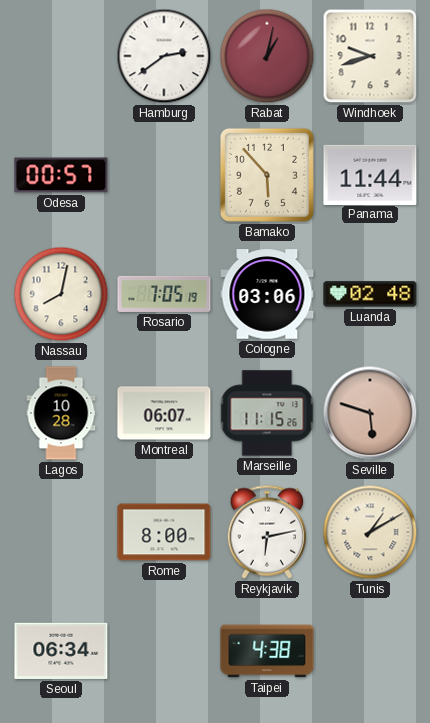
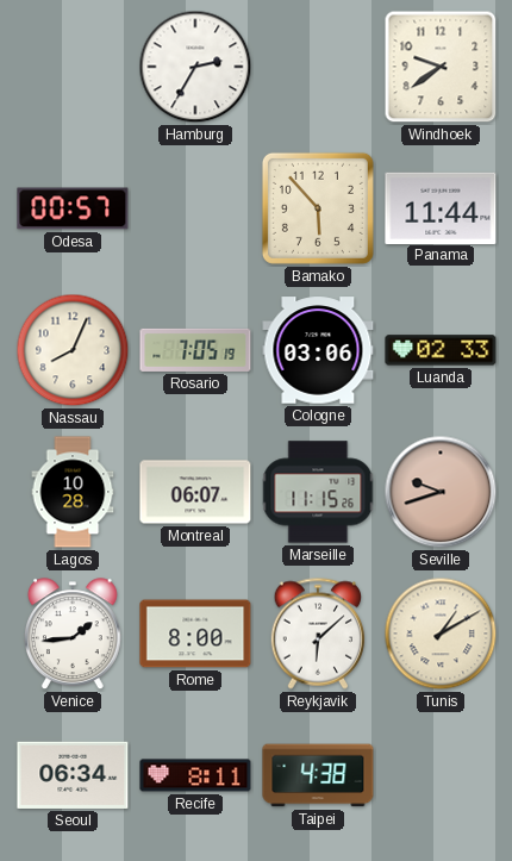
Hamburg: 2:39 -> 2:35 (195, 67)
Rabat: 1:02 -> none (267, 56)
Windhoek: 9:42 -> 9:39 (441, 67)
Nassau: 8:02 -> 8:04 (73, 350)
Luanda: 02:48 -> 02:33 (441, 350)
Seville: 5:48 -> 9:42 (441, 492)
Venice: none -> 1:44 (73, 635)
Reykjavik: 6:13 -> 6:08 (318, 634)
Recife: none -> 8:11 (195, 775)
